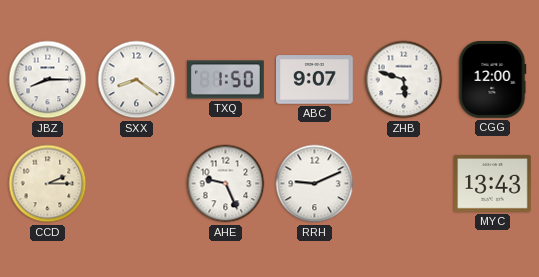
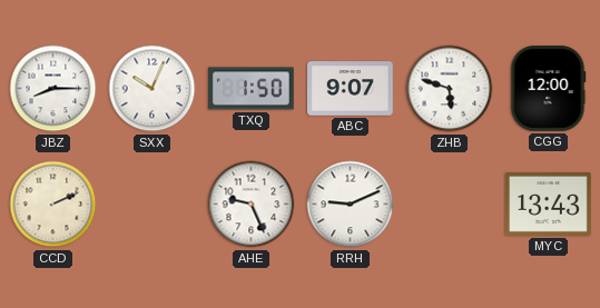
SXX: 8:21 -> 10:04 (153, 89)
CCD: 2:15 -> 2:11 (53, 205)
